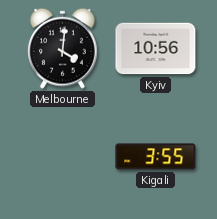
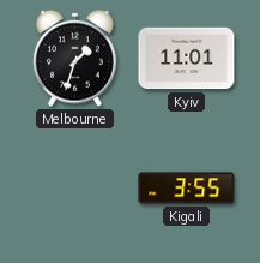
Melbourne: 4:01 -> 1:33 (75, 58)
Kyiv: 10:56 -> 11:01 (187, 59)
